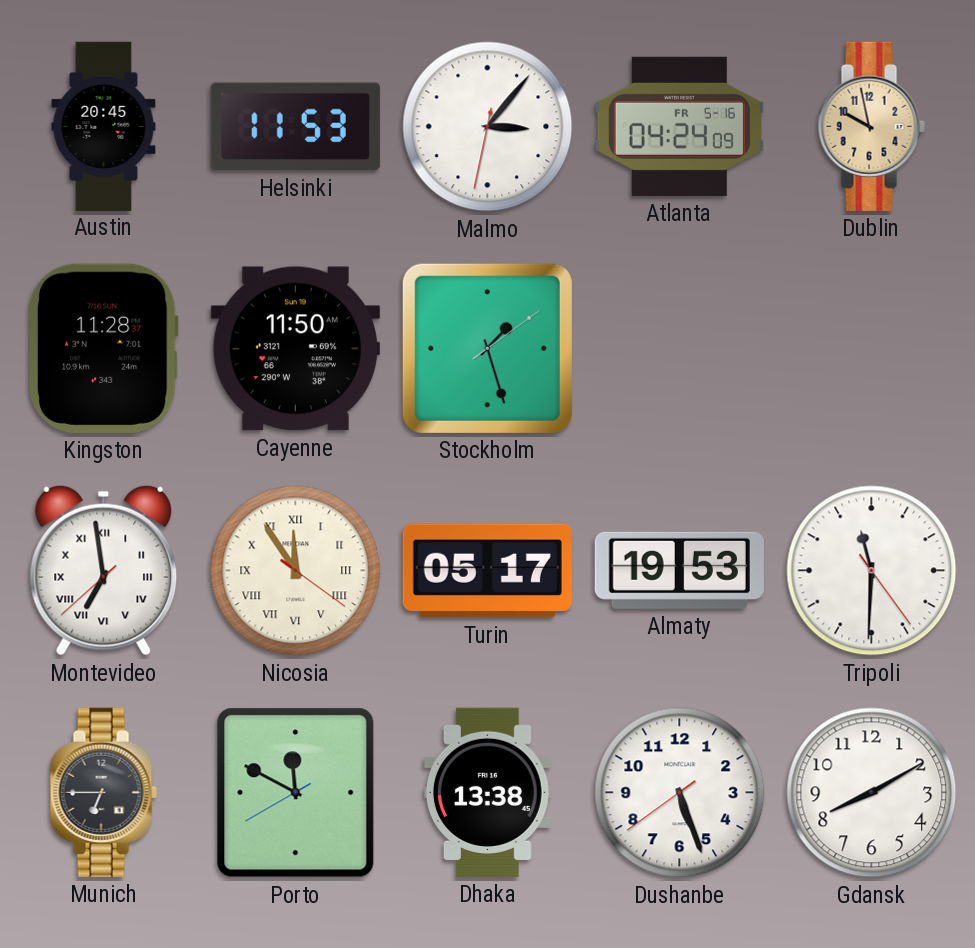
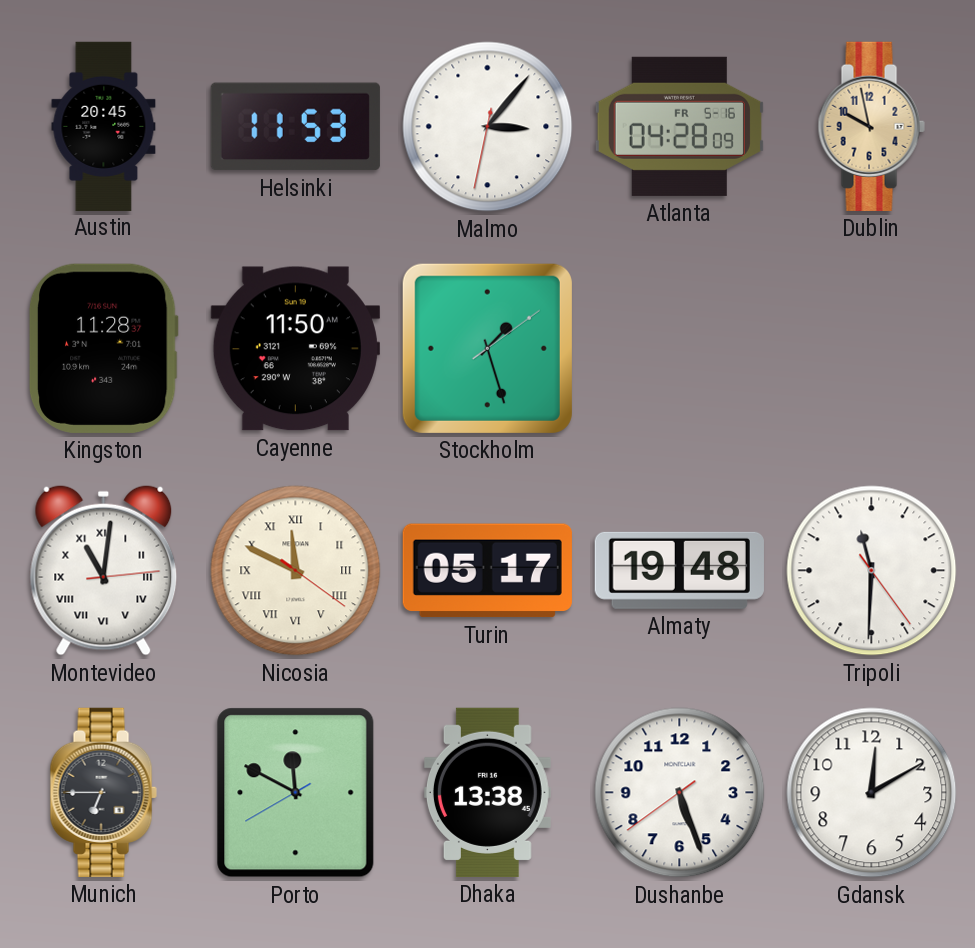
Atlanta: 04:24 -> 04:28 (679, 126)
Montevideo: 6:58 -> 11:01 (104, 570)
Nicosia: 11:54 -> 11:49 (296, 571)
Almaty: 19:53 -> 19:48 (679, 570)
Gdansk: 8:10 -> 12:10 (872, 793)
